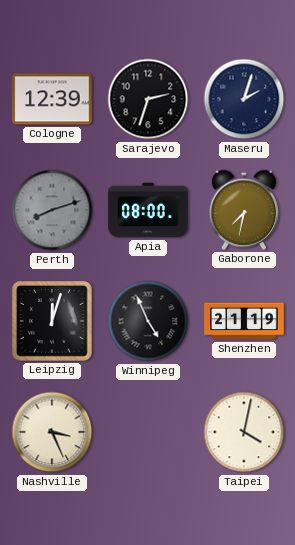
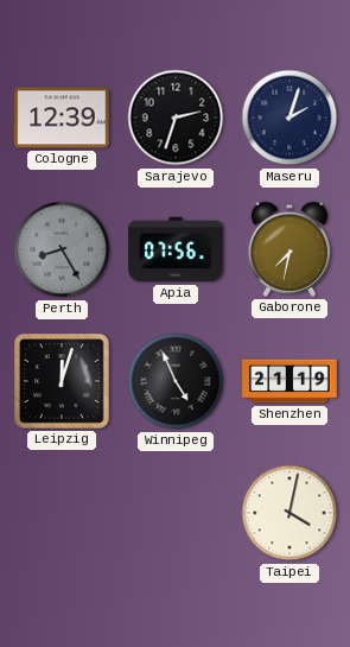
Perth: 8:12 -> 8:25 (62, 249)
Apia: 08:00 -> 07:56 (176, 249)
Nashville: 3:26 -> none (52, 432)
